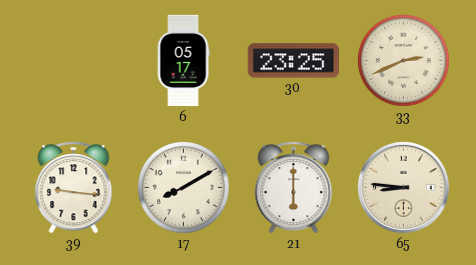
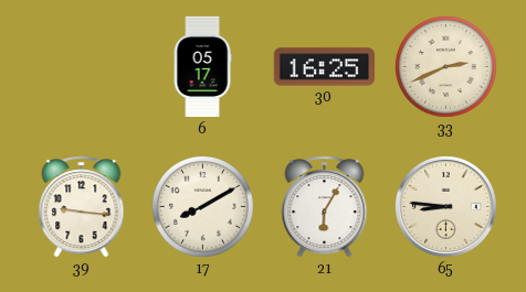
30: 23:25 -> 16:25 (324, 67)
21: 6:00 -> 6:05 (325, 207)
